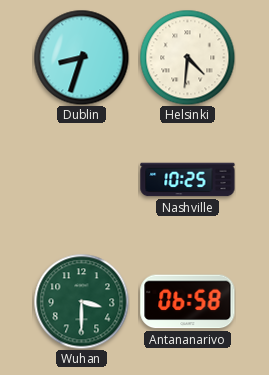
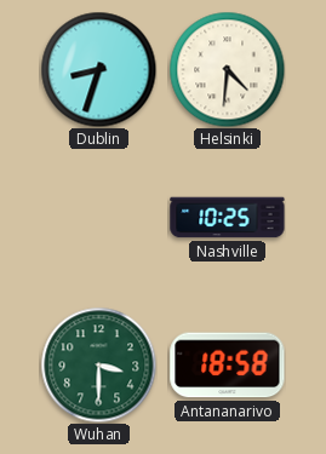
Antananarivo: 06:58 -> 18:58 (228, 366)
